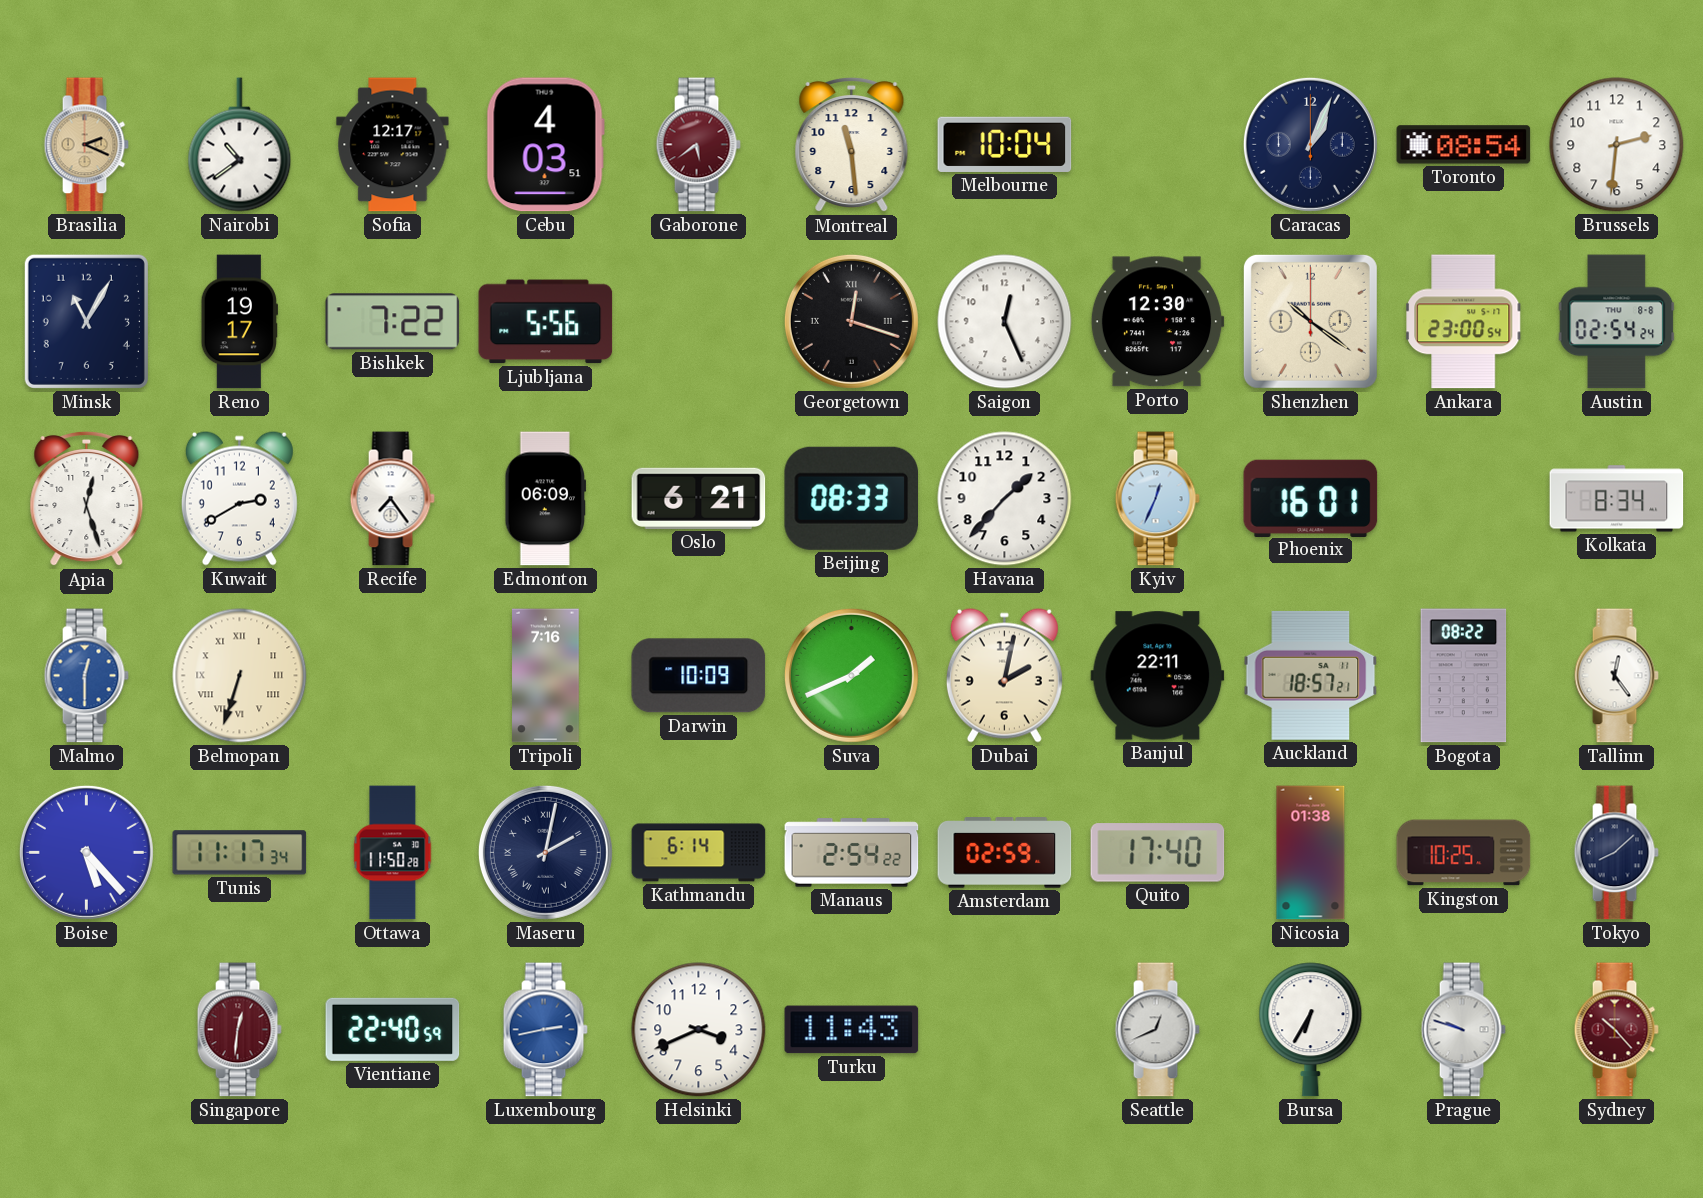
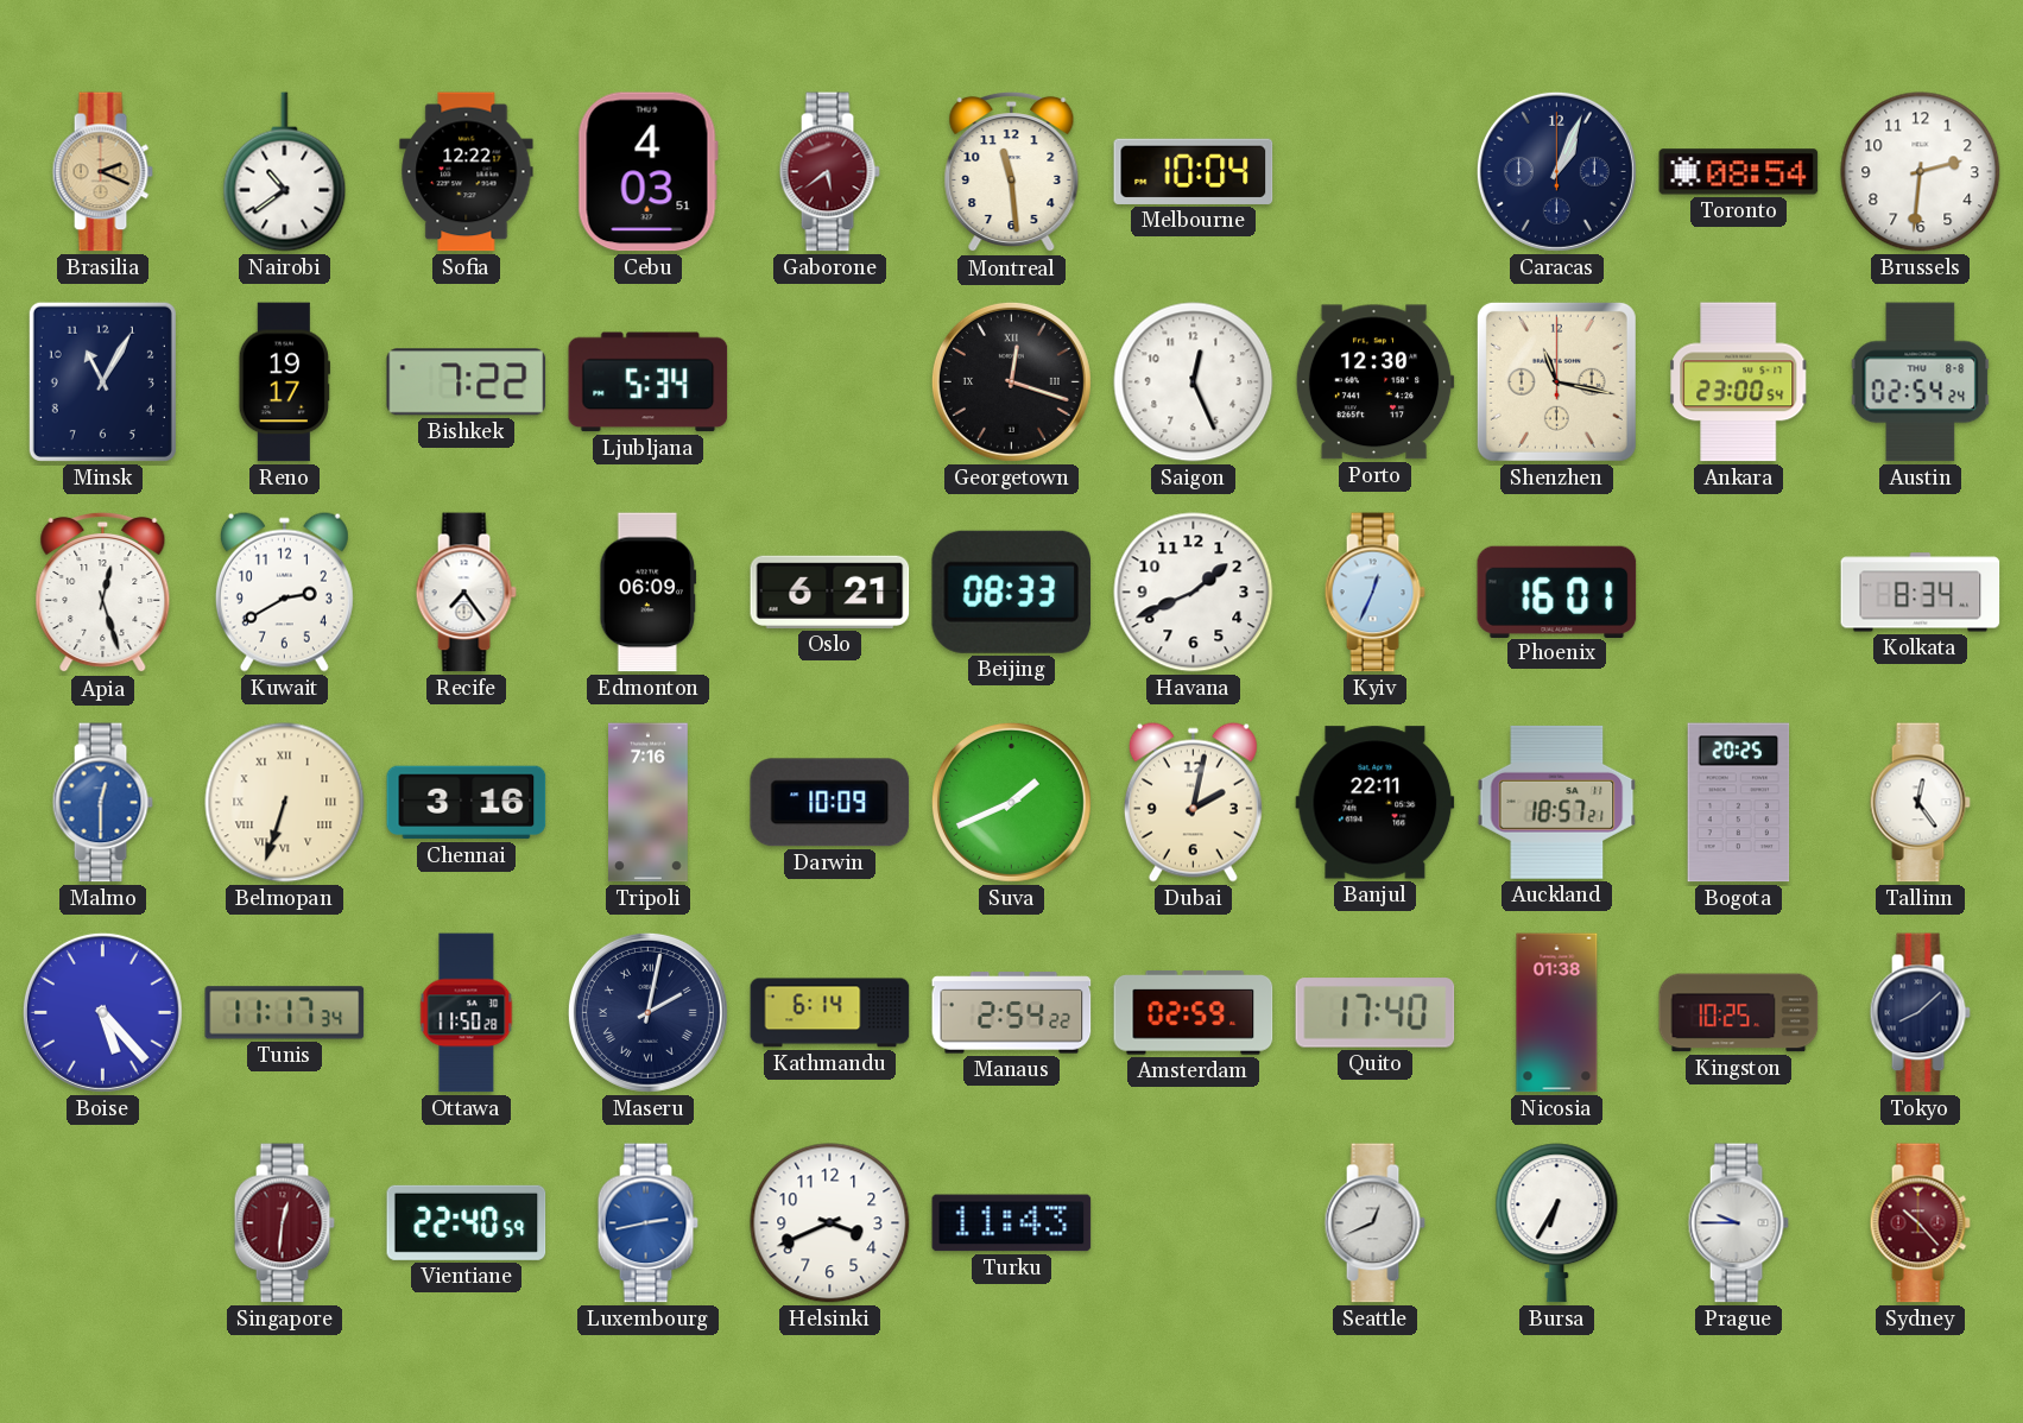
Sofia: 12:17 -> 12:22 (467, 172)
Ljubljana: 5:56 -> 5:34 (649, 382)
Shenzhen: 10:21 -> 11:17 (1556, 381)
Havana: 1:37 -> 1:41 (1194, 593)
Chennai: none -> 3:16 (467, 803)
Bogota: 08:22 -> 20:25 (1739, 803)
Prague: 9:48 -> 9:45 (1738, 1223)
